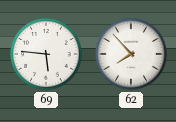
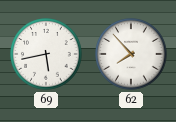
69: 5:46 -> 5:43 (46, 54)
